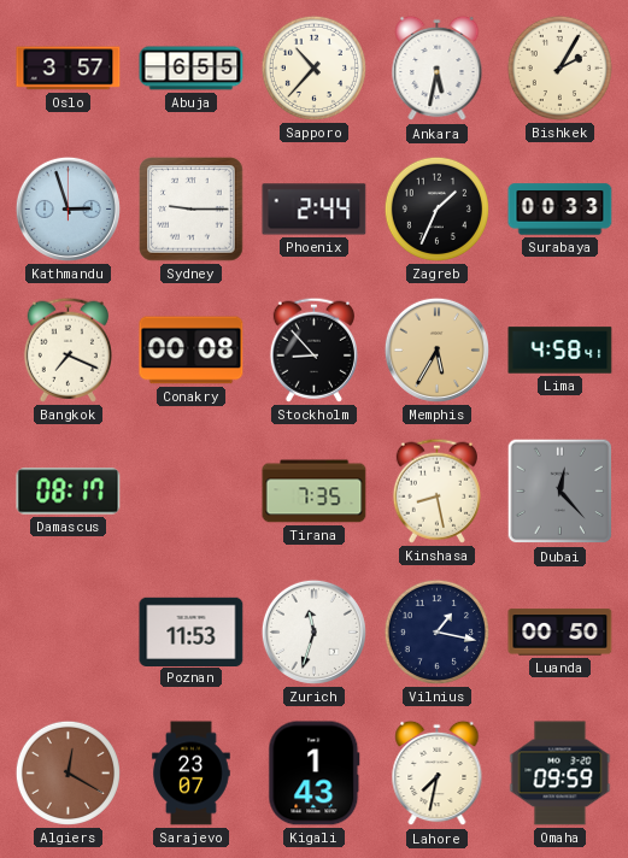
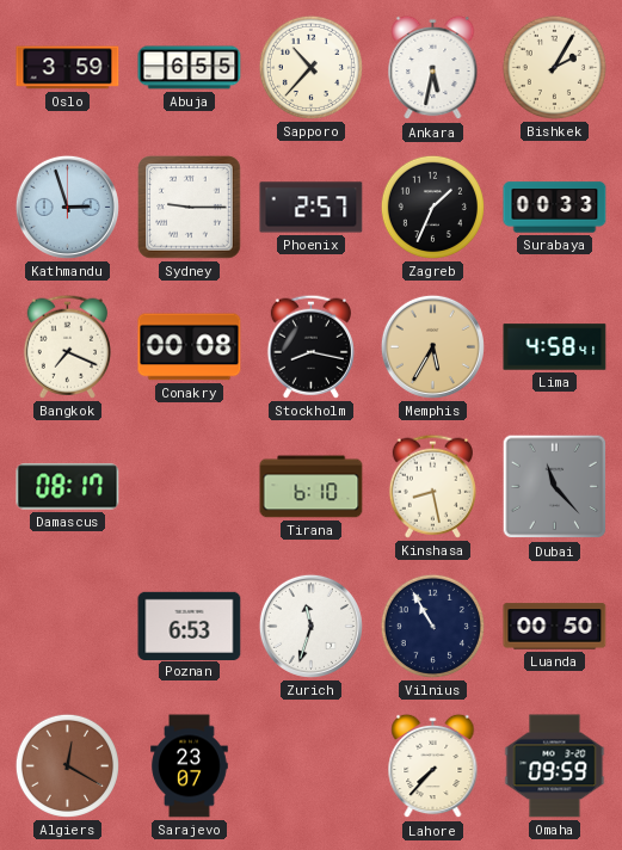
Oslo: 3:57 -> 3:59 (68, 68)
Phoenix: 2:44 -> 2:57 (312, 208)
Stockholm: 8:53 -> 8:17 (310, 346)
Tirana: 7:35 -> 6:10 (312, 487)
Dubai: 12:23 -> 11:23 (555, 487)
Poznan: 11:53 -> 6:53 (190, 626)
Vilnius: 1:17 -> 10:55 (432, 626)
Kigali: 1:43 -> none (315, 774)
Lahore: 7:32 -> 7:37 (433, 766)
